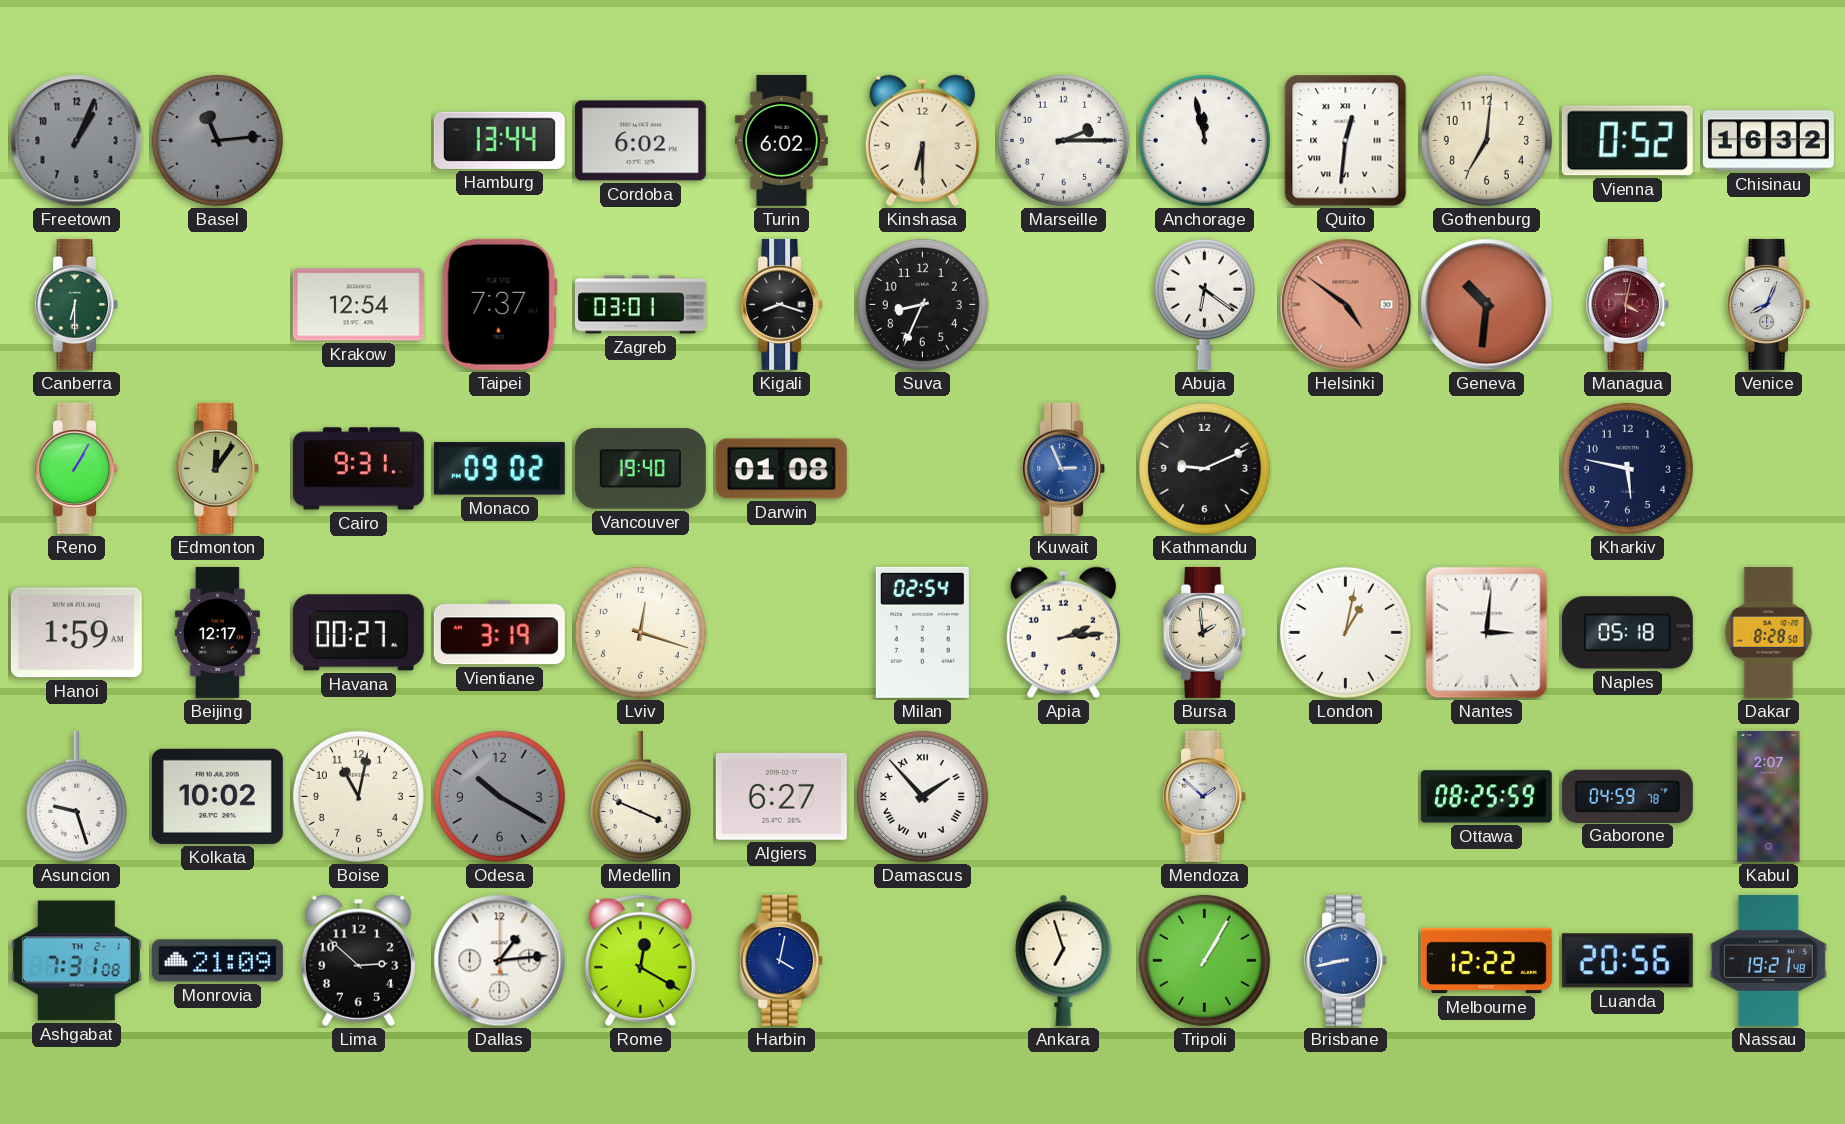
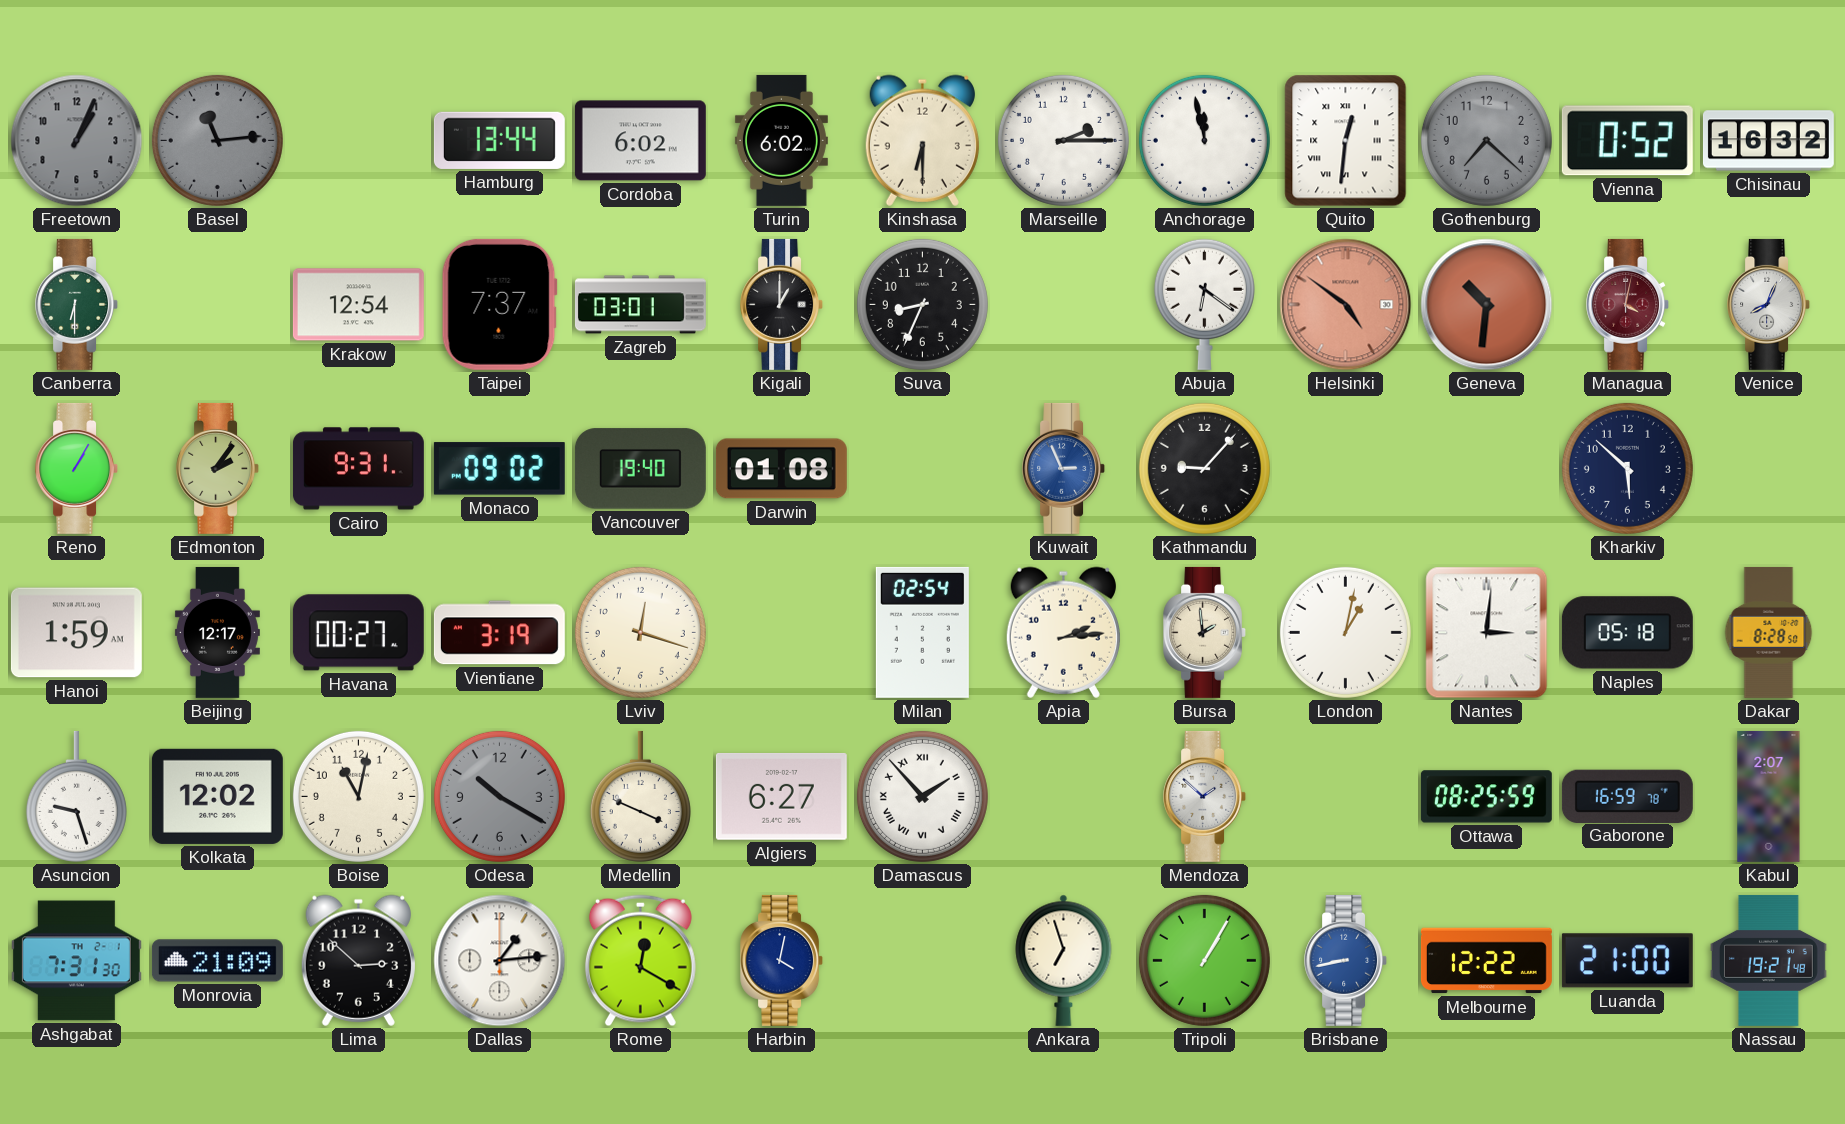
Gothenburg: 7:01 -> 7:22 (1486, 140)
Gothenburg dial: cream -> grey (1486, 140)
Kigali: 8:18 -> 1:00 (782, 304)
Edmonton: 12:06 -> 2:06 (218, 468)
Kathmandu: 9:11 -> 9:07 (1204, 468)
Kharkiv: 5:47 -> 5:52 (1627, 468)
Kolkata: 10:02 -> 12:02 (217, 796)
Gaborone: 04:59 -> 16:59 (1627, 796)
Ashgabat: 7:31:08 -> 7:31:30 (76, 961)
Luanda: 20:56 -> 21:00 (1627, 961)
